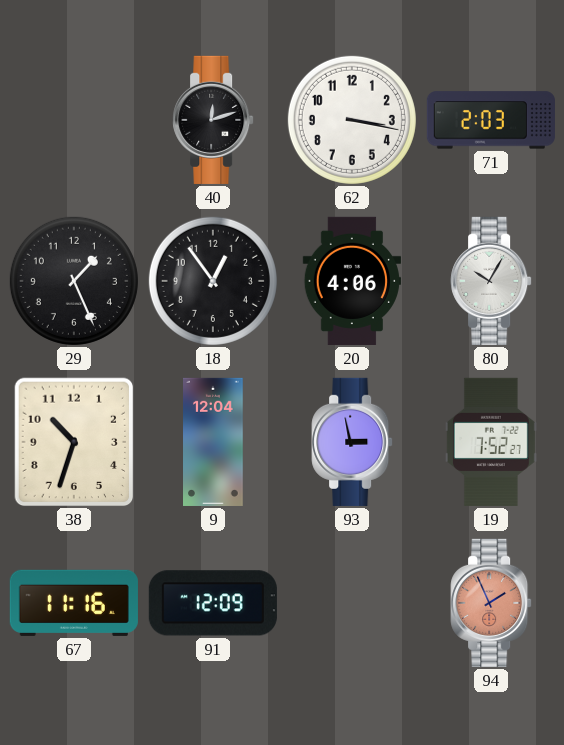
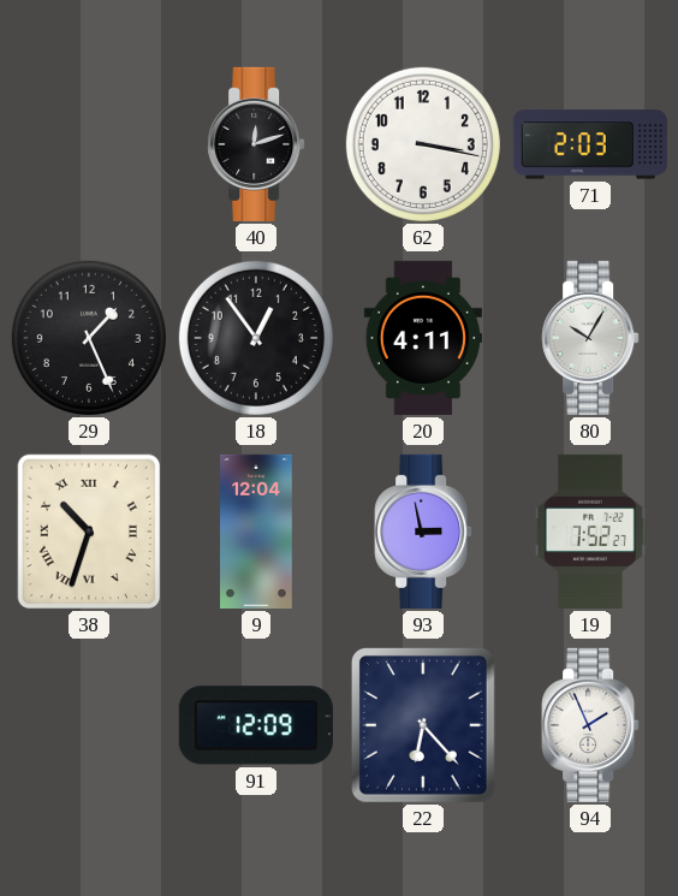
20: 4:06 -> 4:11 (422, 338)
38 numerals: Arabic -> Roman (89, 532)
67: 11:16 -> none (74, 603)
22: none -> 6:23 (423, 725)
94 dial: salmon -> white (590, 725)
